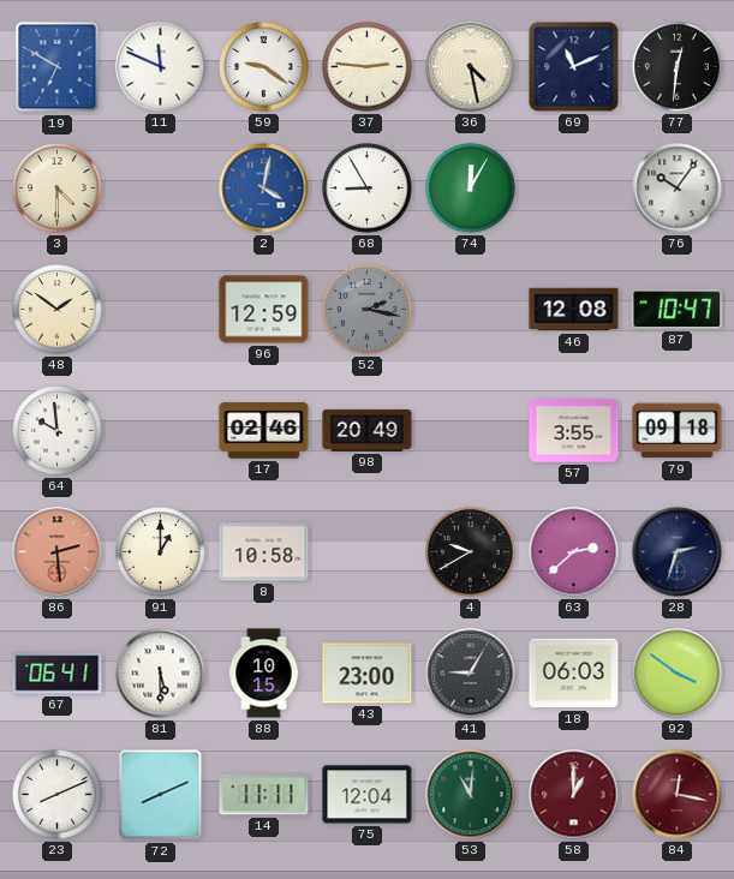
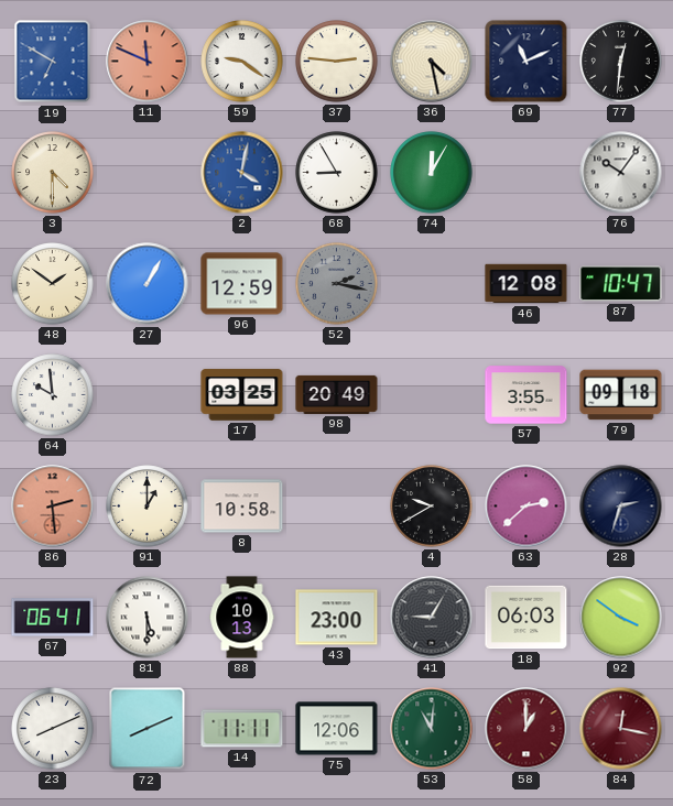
11 dial: white -> salmon (148, 62)
27: none -> 1:05 (148, 284)
17: 02:46 -> 03:25 (242, 395)
88: 10:15 -> 10:13 (242, 618)
75: 12:04 -> 12:06 (337, 729)
